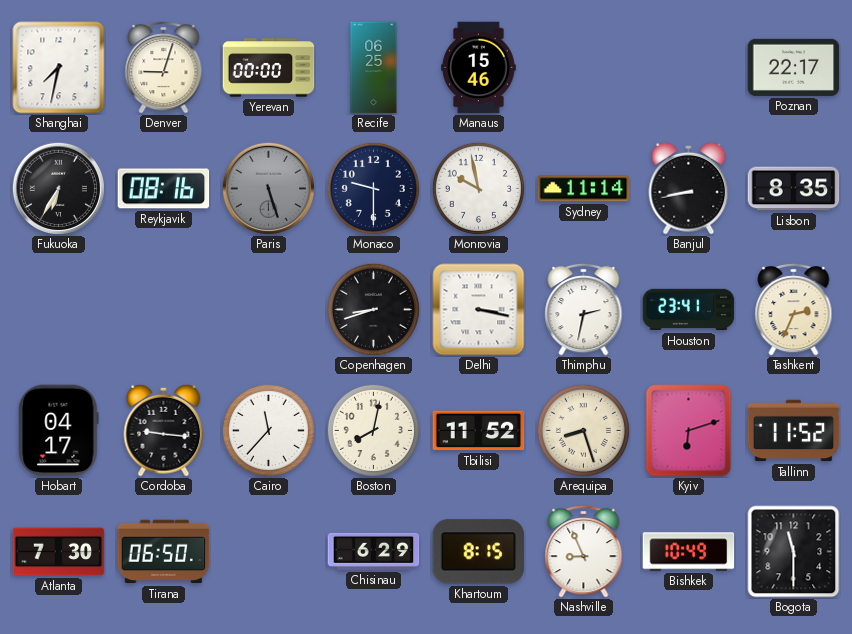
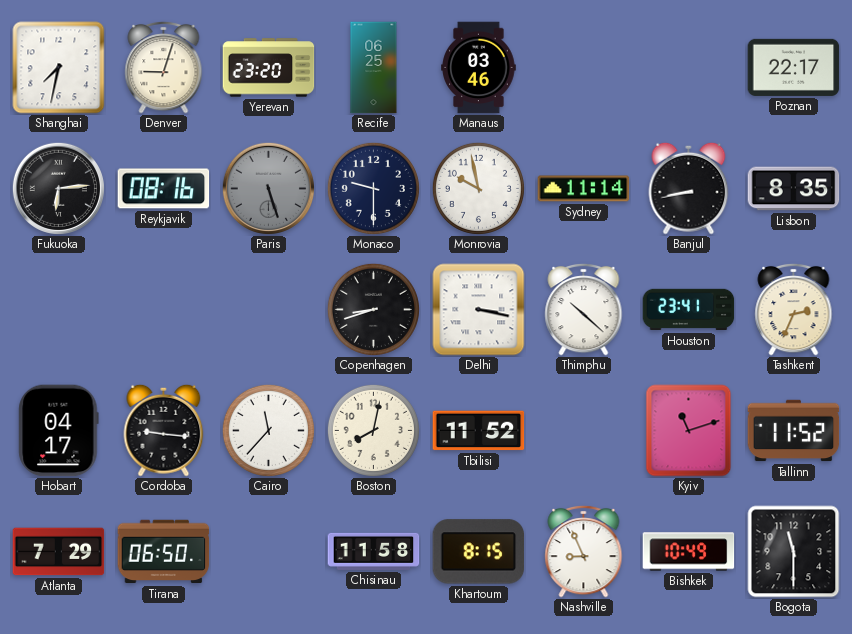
Yerevan: 00:00 -> 23:20 (269, 68)
Manaus: 15:46 -> 03:46 (479, 68)
Fukuoka: 6:35 -> 6:14 (58, 188)
Thimphu: 2:32 -> 10:22 (584, 309)
Arequipa: 8:27 -> none (583, 430)
Kyiv: 6:12 -> 11:12 (689, 431)
Atlanta: 7:30 -> 7:29 (59, 552)
Chisinau: 6:29 -> 11:58 (374, 551)
